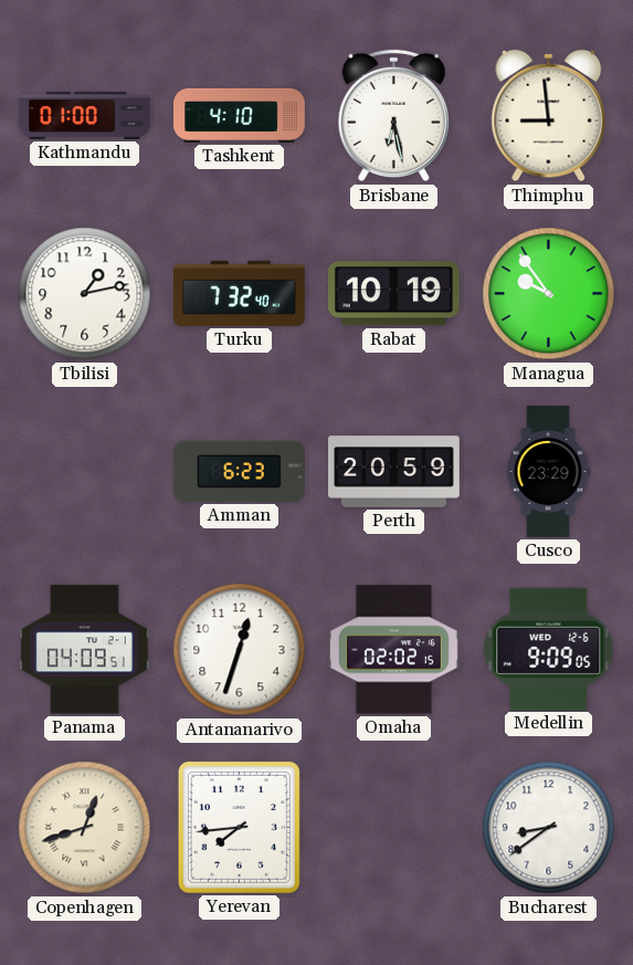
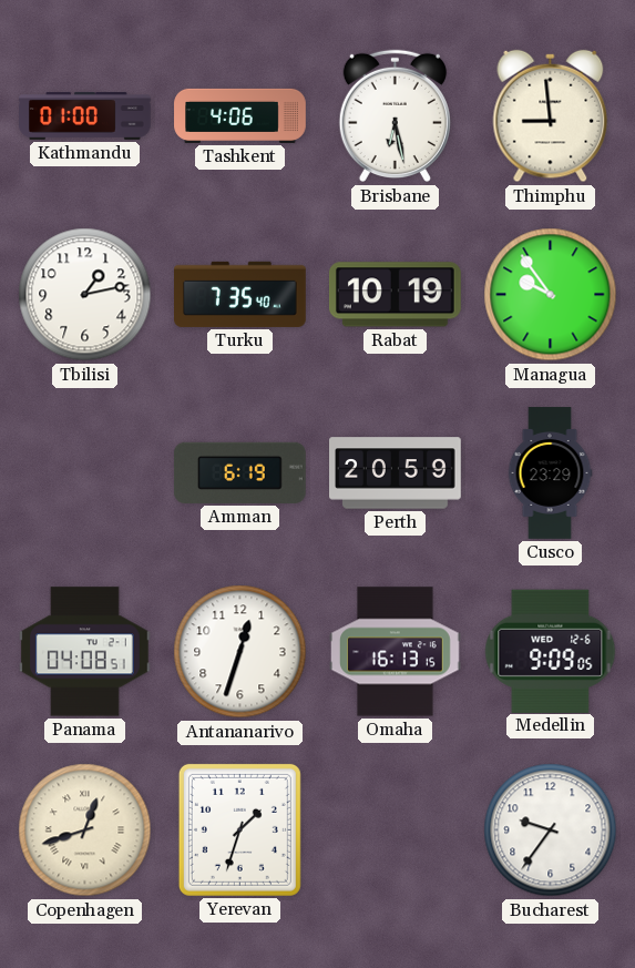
Tashkent: 4:10 -> 4:06 (240, 115)
Turku: 7:32 -> 7:35 (240, 294)
Amman: 6:23 -> 6:19 (240, 472)
Panama: 04:09 -> 04:08 (84, 652)
Omaha: 02:02 -> 16:13 (396, 652)
Yerevan: 7:44 -> 1:33 (239, 829)
Bucharest: 8:39 -> 9:36 (551, 831)
